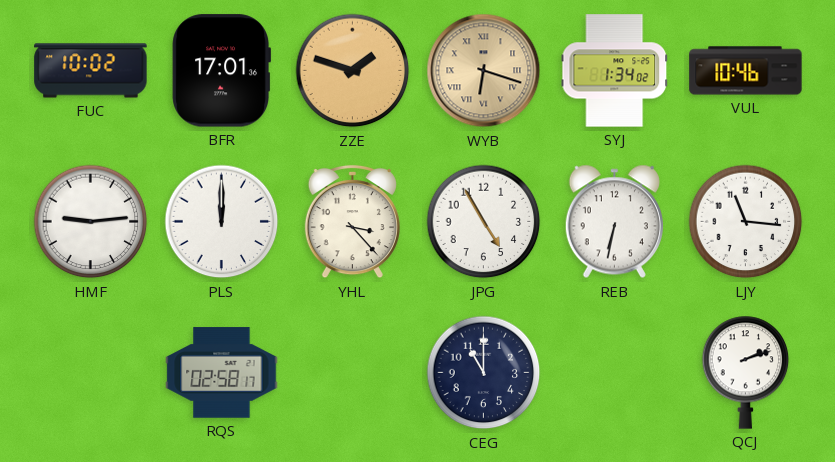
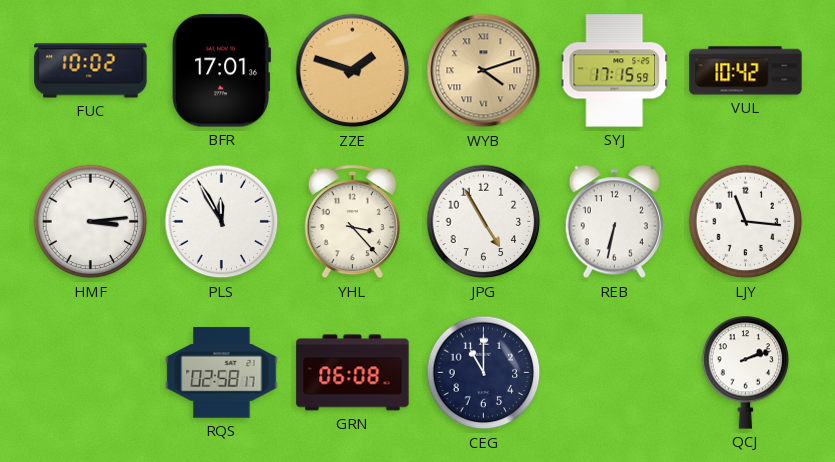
WYB: 6:18 -> 4:12 (484, 71)
SYJ: 1:34 -> 17:15 (615, 71)
VUL: 10:46 -> 10:42 (746, 71)
HMF: 9:14 -> 3:14 (91, 222)
PLS: 12:00 -> 11:55 (222, 222)
GRN: none -> 06:08 (353, 373)
